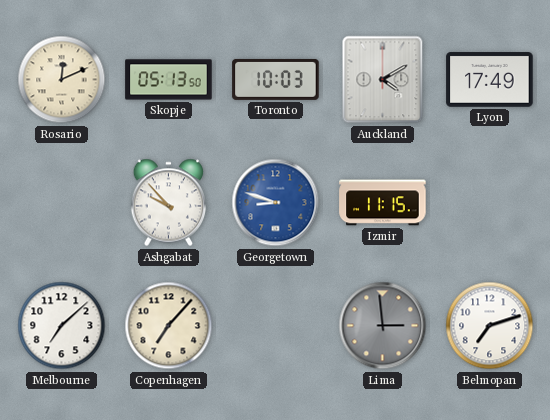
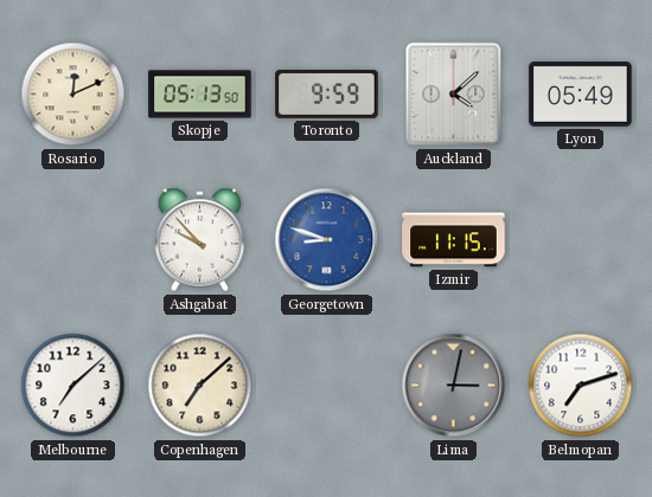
Toronto: 10:03 -> 9:59 (327, 93)
Auckland: 4:10 -> 4:08 (454, 95)
Lyon: 17:49 -> 05:49 (581, 95)
Copenhagen: 7:07 -> 7:08 (200, 386)
Lima: 2:59 -> 3:02 (454, 386)
